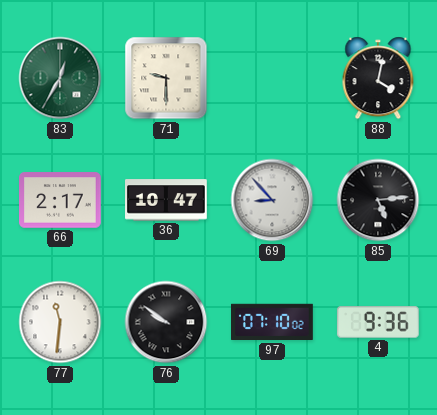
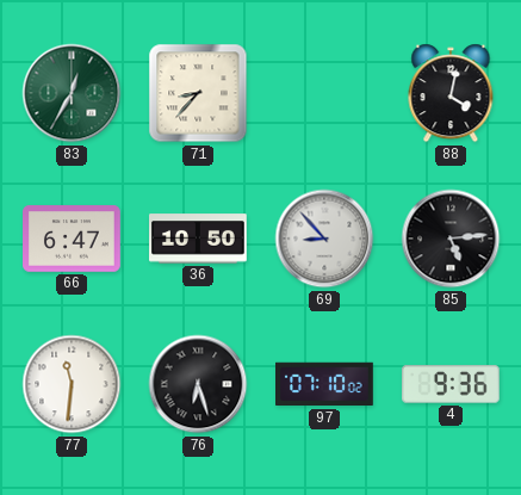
71: 9:30 -> 8:37 (198, 93)
66: 2:17 -> 6:47 (73, 239)
36: 10:47 -> 10:50 (199, 239)
76: 9:51 -> 6:27 (198, 384)
